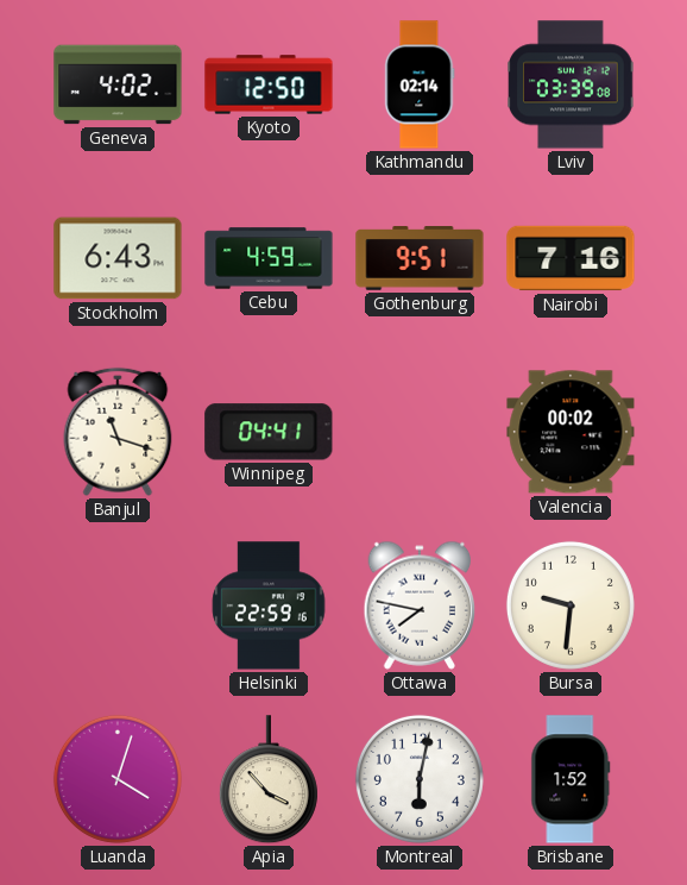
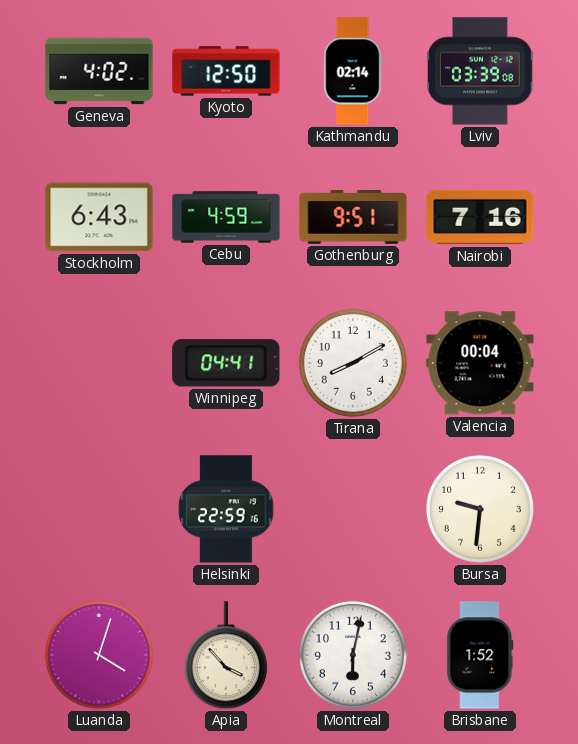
Banjul: 11:18 -> none (118, 432)
Tirana: none -> 8:10 (353, 363)
Valencia: 00:02 -> 00:04 (480, 363)
Ottawa: 7:47 -> none (420, 605)
